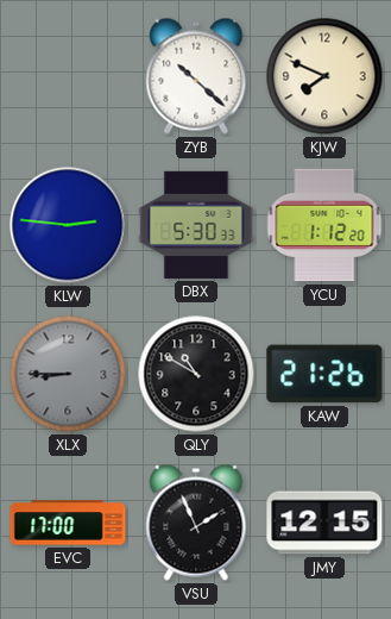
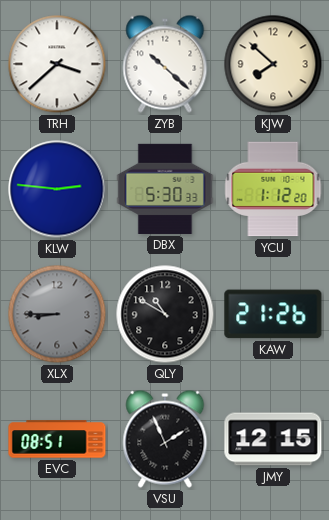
TRH: none -> 3:38 (57, 64)
KJW: 7:49 -> 7:52 (273, 64)
EVC: 17:00 -> 08:51 (57, 439)
